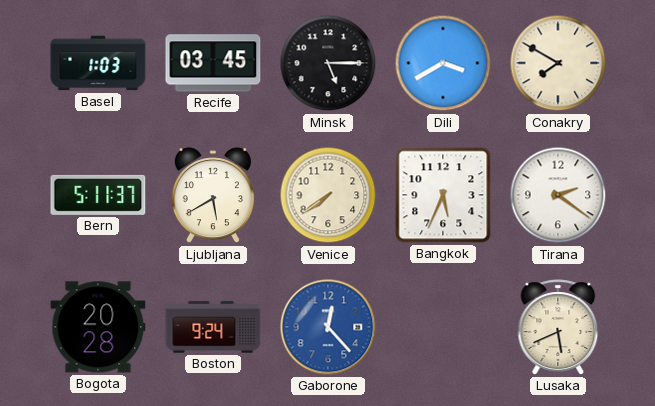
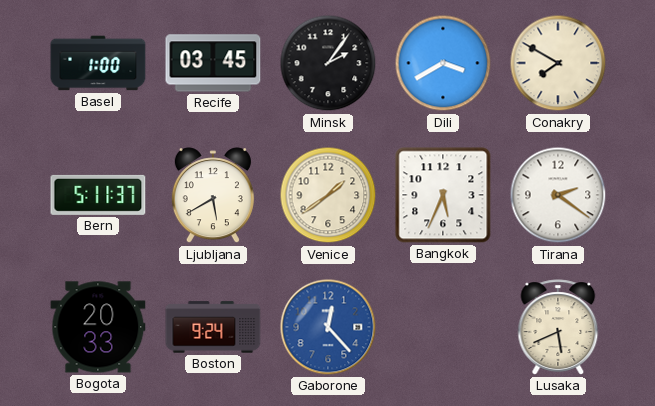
Basel: 1:03 -> 1:00 (98, 63)
Minsk: 5:15 -> 2:06 (328, 63)
Venice: 7:39 -> 1:39 (328, 195)
Bogota: 20:28 -> 20:33 (98, 327)
